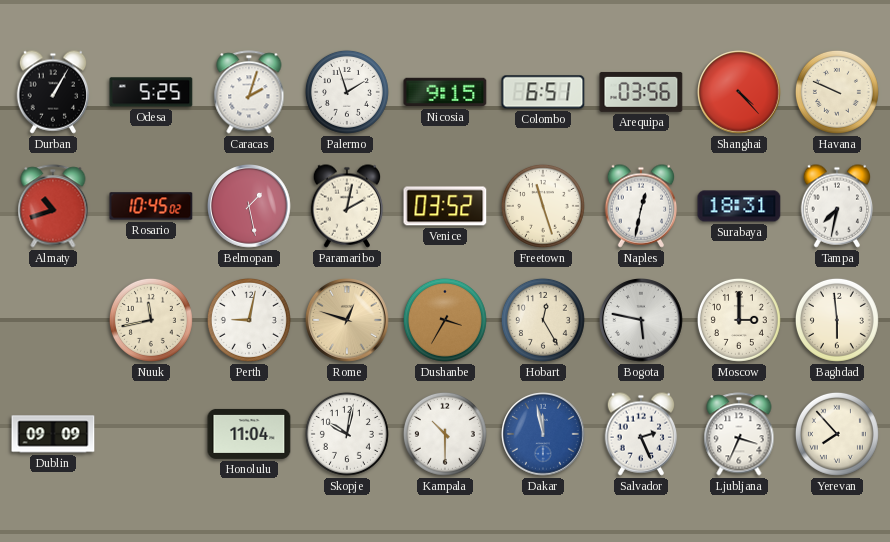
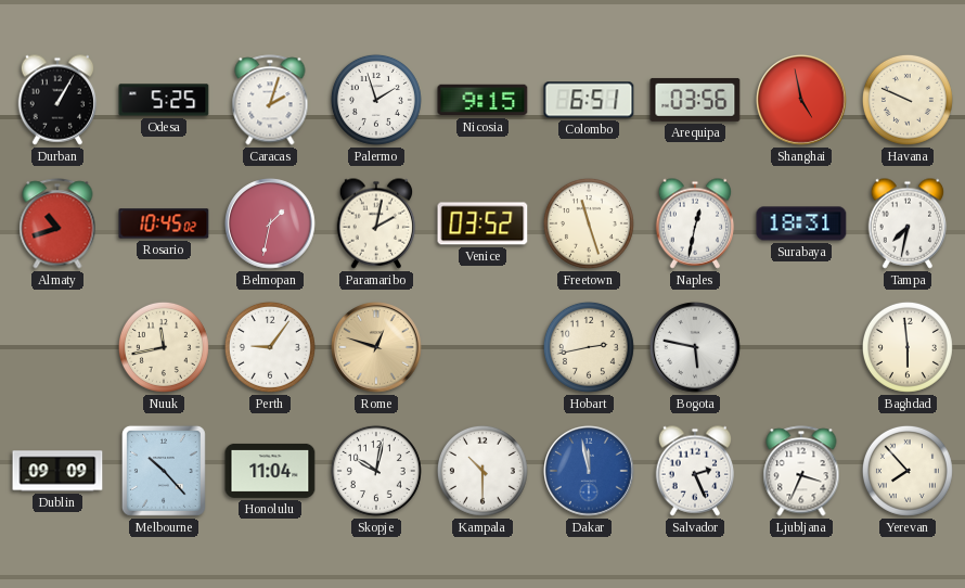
Shanghai: 4:23 -> 4:58 (802, 101)
Belmopan: 1:28 -> 1:32 (271, 225)
Perth: 9:02 -> 9:06 (270, 347)
Dushanbe: 3:35 -> none (445, 320)
Hobart: 12:25 -> 2:43 (589, 347)
Moscow: 3:00 -> none (739, 320)
Melbourne: none -> 10:23 (164, 471)
